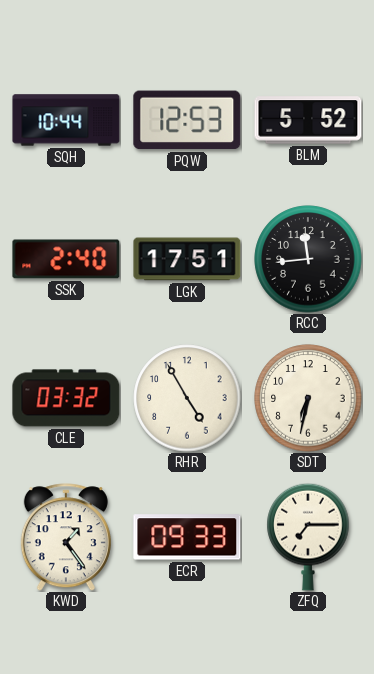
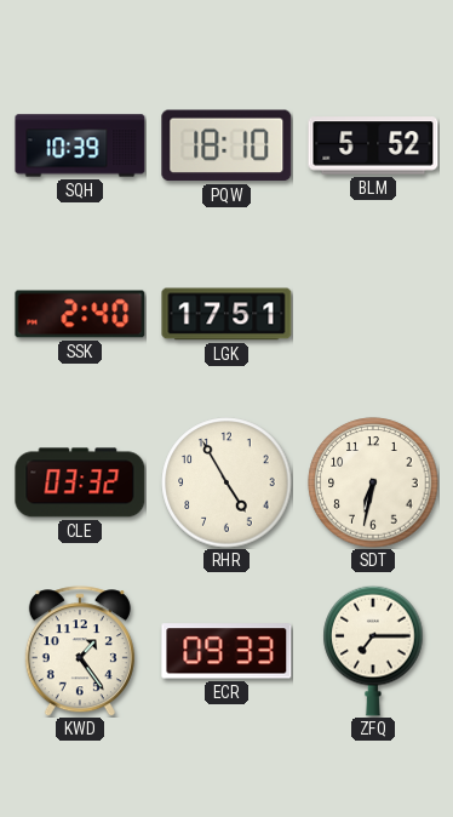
SQH: 10:44 -> 10:39 (80, 145)
PQW: 12:53 -> 18:10 (226, 145)
RCC: 11:44 -> none (308, 259)
